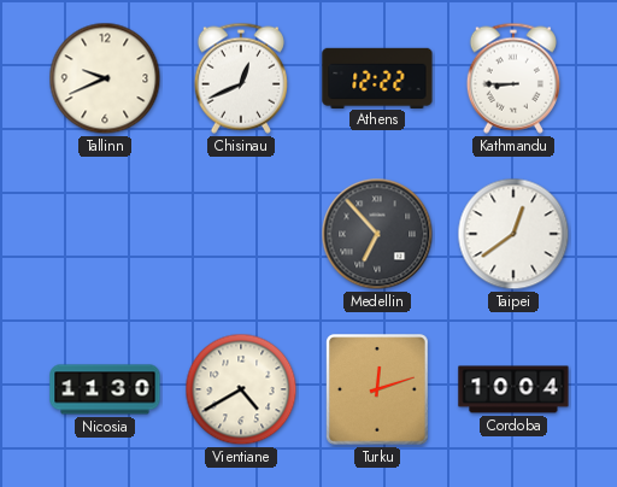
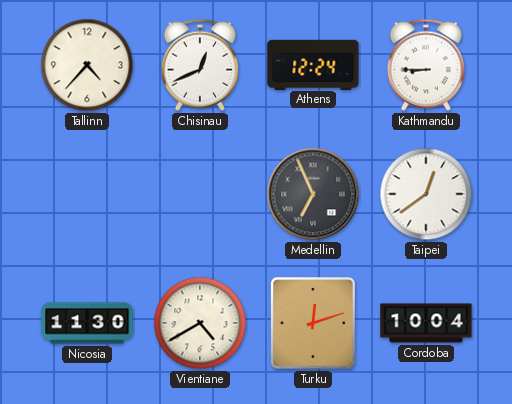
Tallinn: 9:41 -> 4:37 (87, 65)
Athens: 12:22 -> 12:24 (313, 64)
Medellin: 6:53 -> 6:56 (313, 194)
